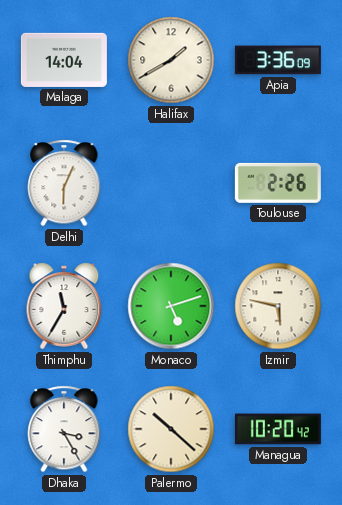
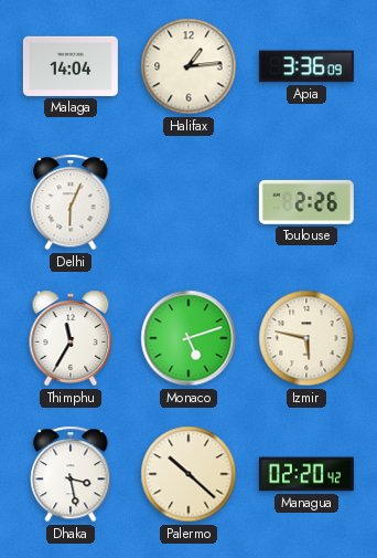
Halifax: 1:40 -> 1:14 (188, 66)
Dhaka: 3:25 -> 3:28 (71, 474)
Managua: 10:20 -> 02:20 (306, 474)
